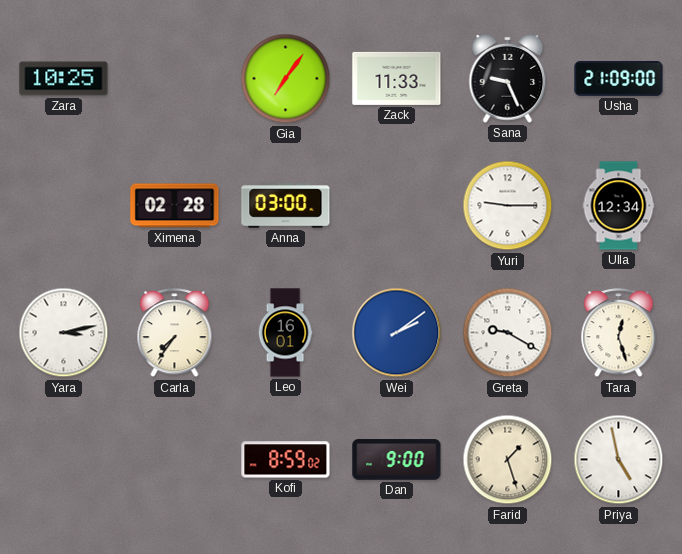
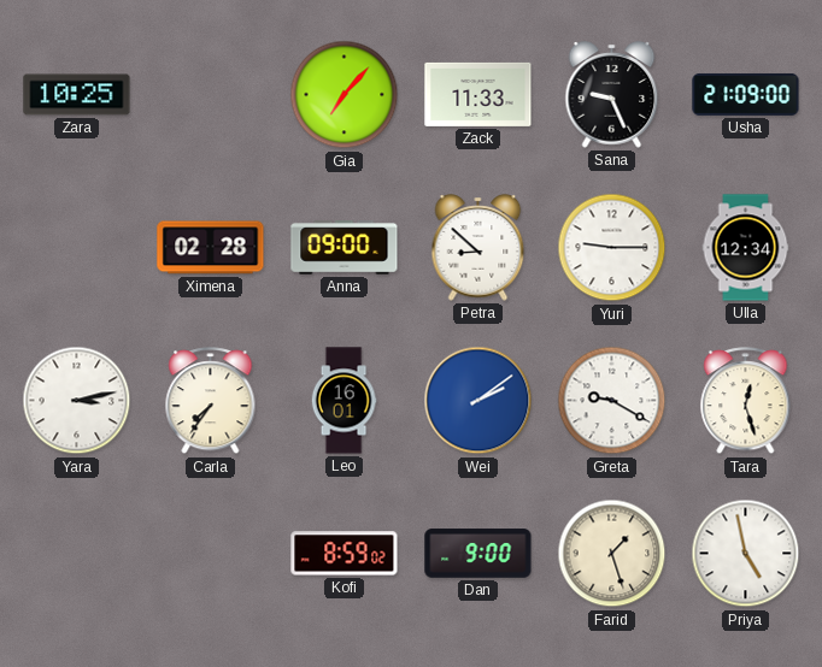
Gia: 7:06 -> 7:07 (345, 95)
Anna: 03:00 -> 09:00 (345, 248)
Petra: none -> 8:52 (478, 248)
